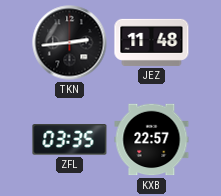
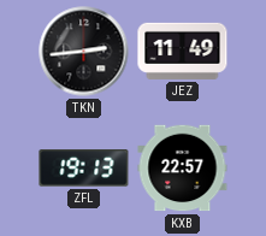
JEZ: 11:48 -> 11:49 (183, 51)
ZFL: 03:35 -> 19:13 (84, 169)
